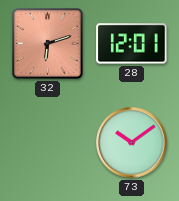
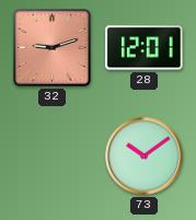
32: 6:12 -> 9:12 (53, 48)
